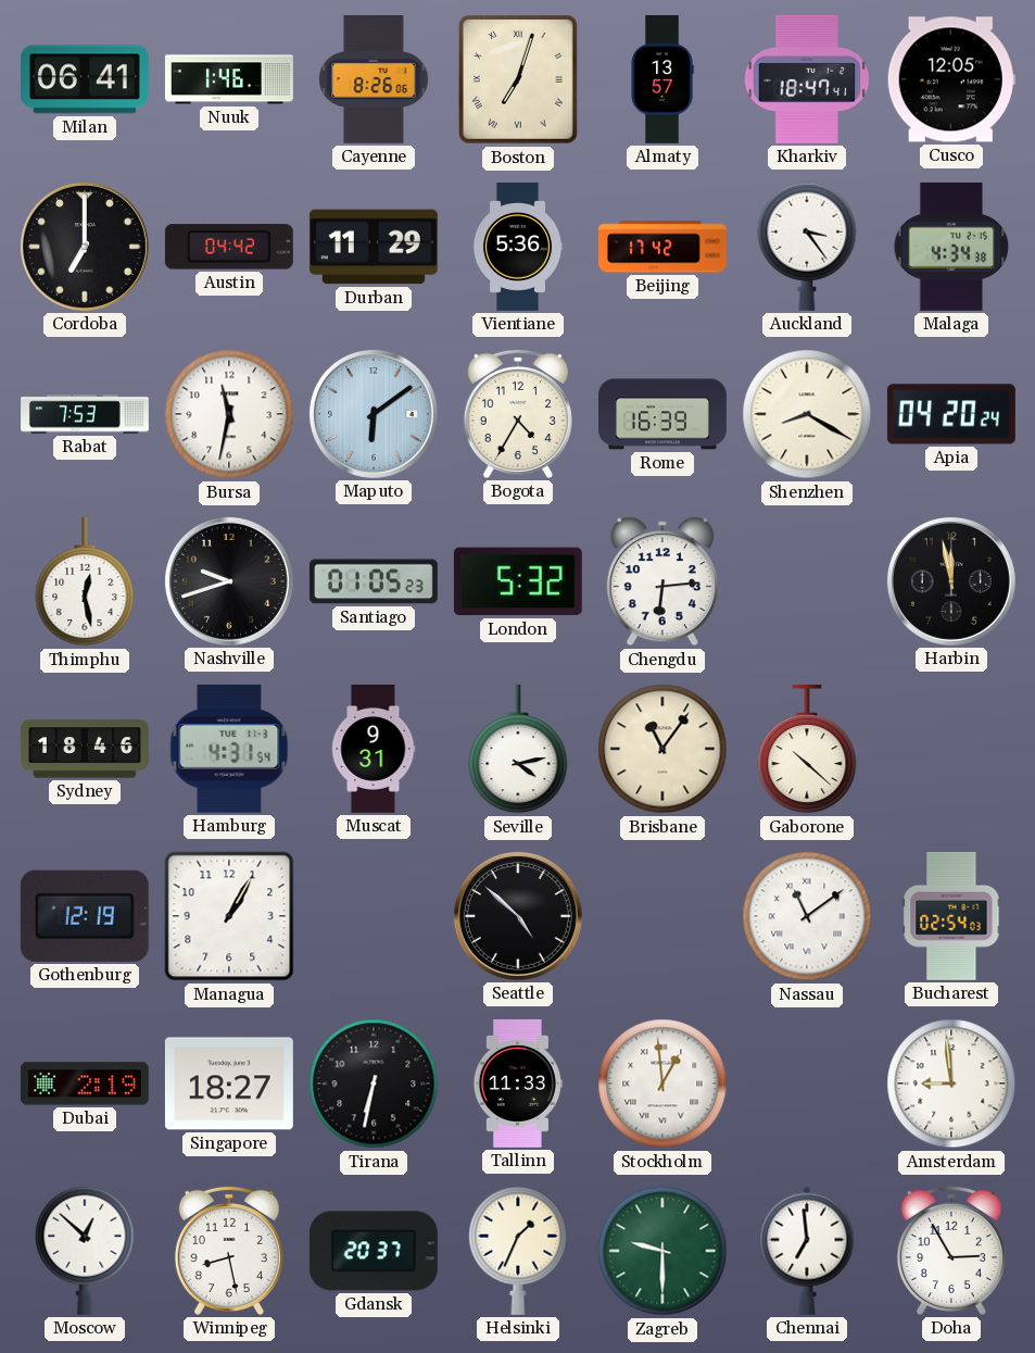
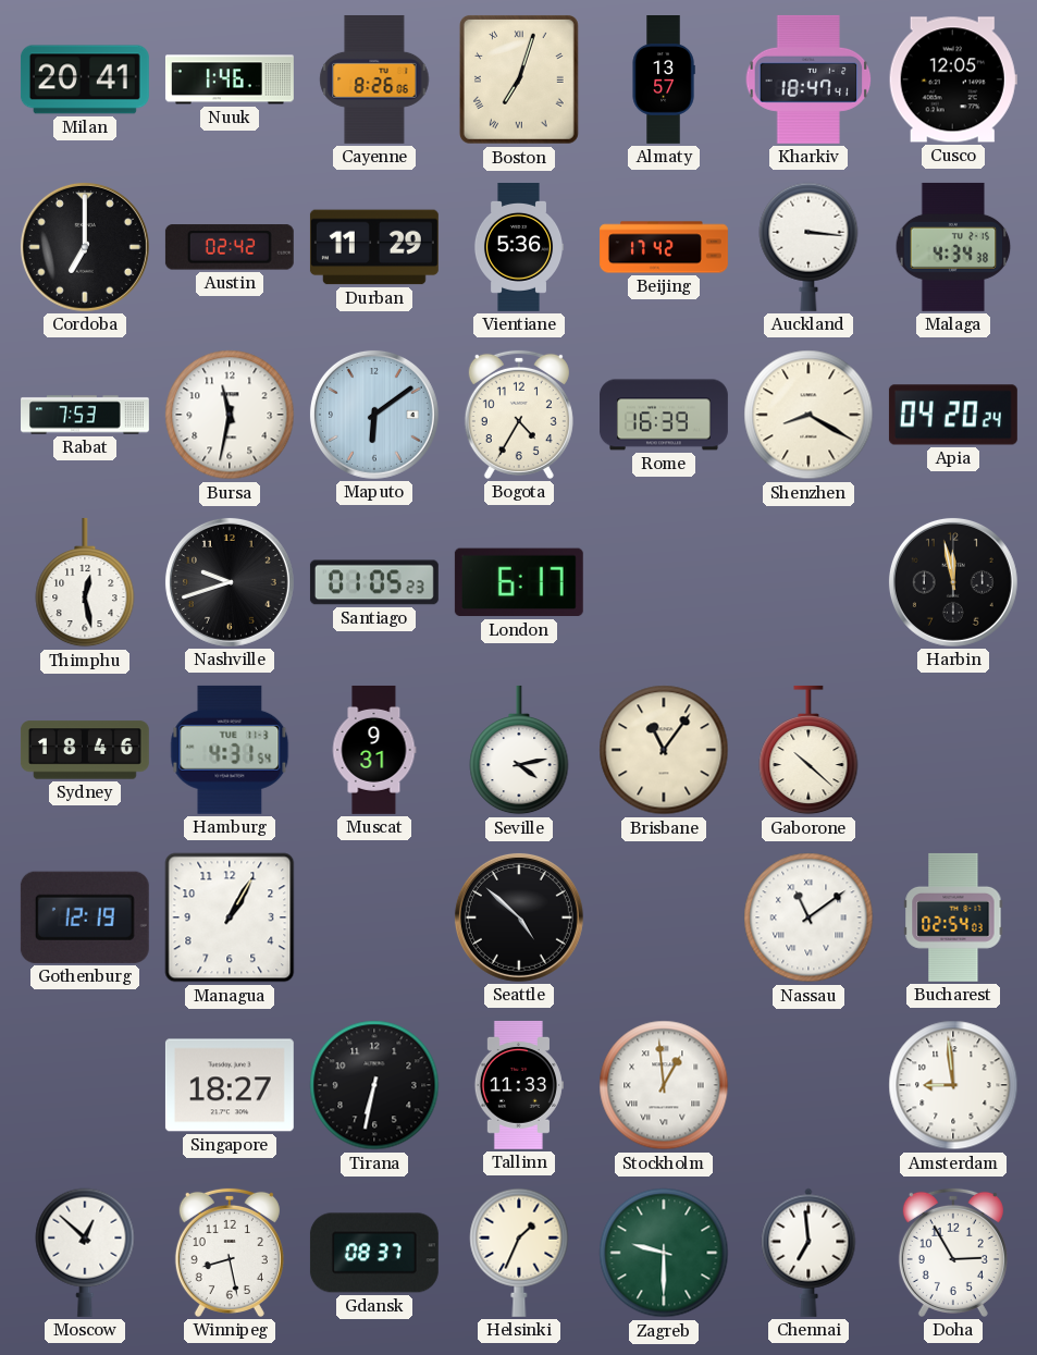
Milan: 06:41 -> 20:41 (85, 79)
Austin: 04:42 -> 02:42 (230, 247)
Auckland: 3:24 -> 3:16 (808, 247)
London: 5:32 -> 6:17 (519, 582)
Chengdu: 6:14 -> none (662, 581)
Dubai: 2:19 -> none (85, 1083)
Gdansk: 20:37 -> 08:37 (374, 1253)
